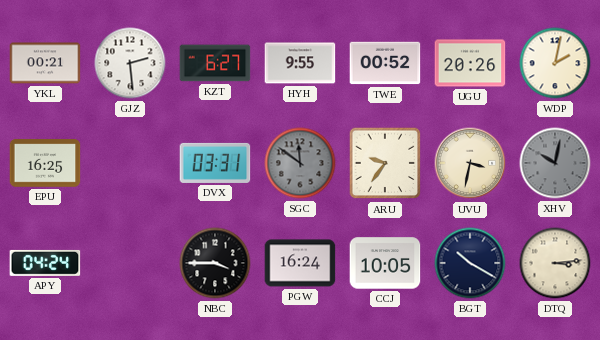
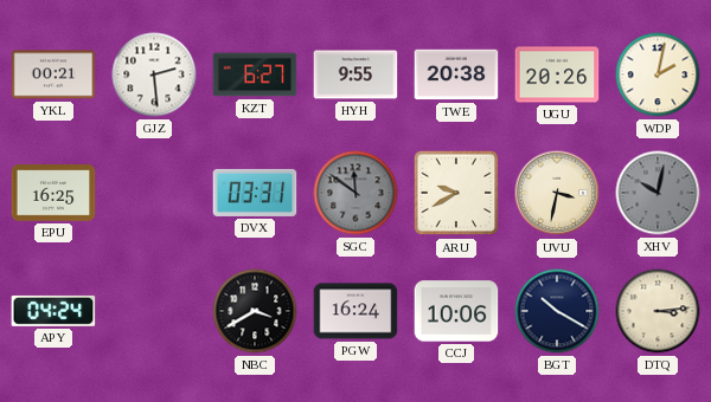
TWE: 00:52 -> 20:38 (456, 74)
ARU: 9:36 -> 9:40 (456, 193)
NBC: 3:45 -> 3:40 (255, 311)
CCJ: 10:05 -> 10:06 (456, 311)
